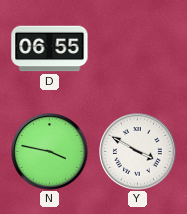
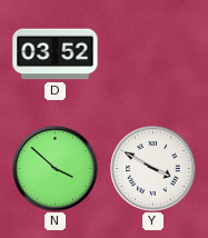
D: 06:55 -> 03:52 (56, 54)
N: 3:47 -> 3:52 (56, 169)
